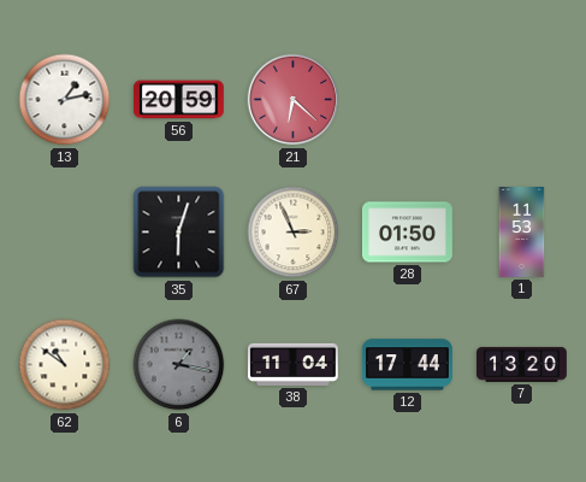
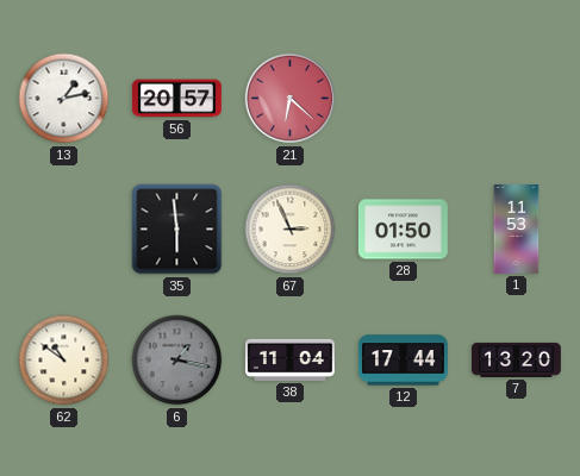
56: 20:59 -> 20:57 (176, 99)
35: 6:03 -> 5:59 (177, 230)
